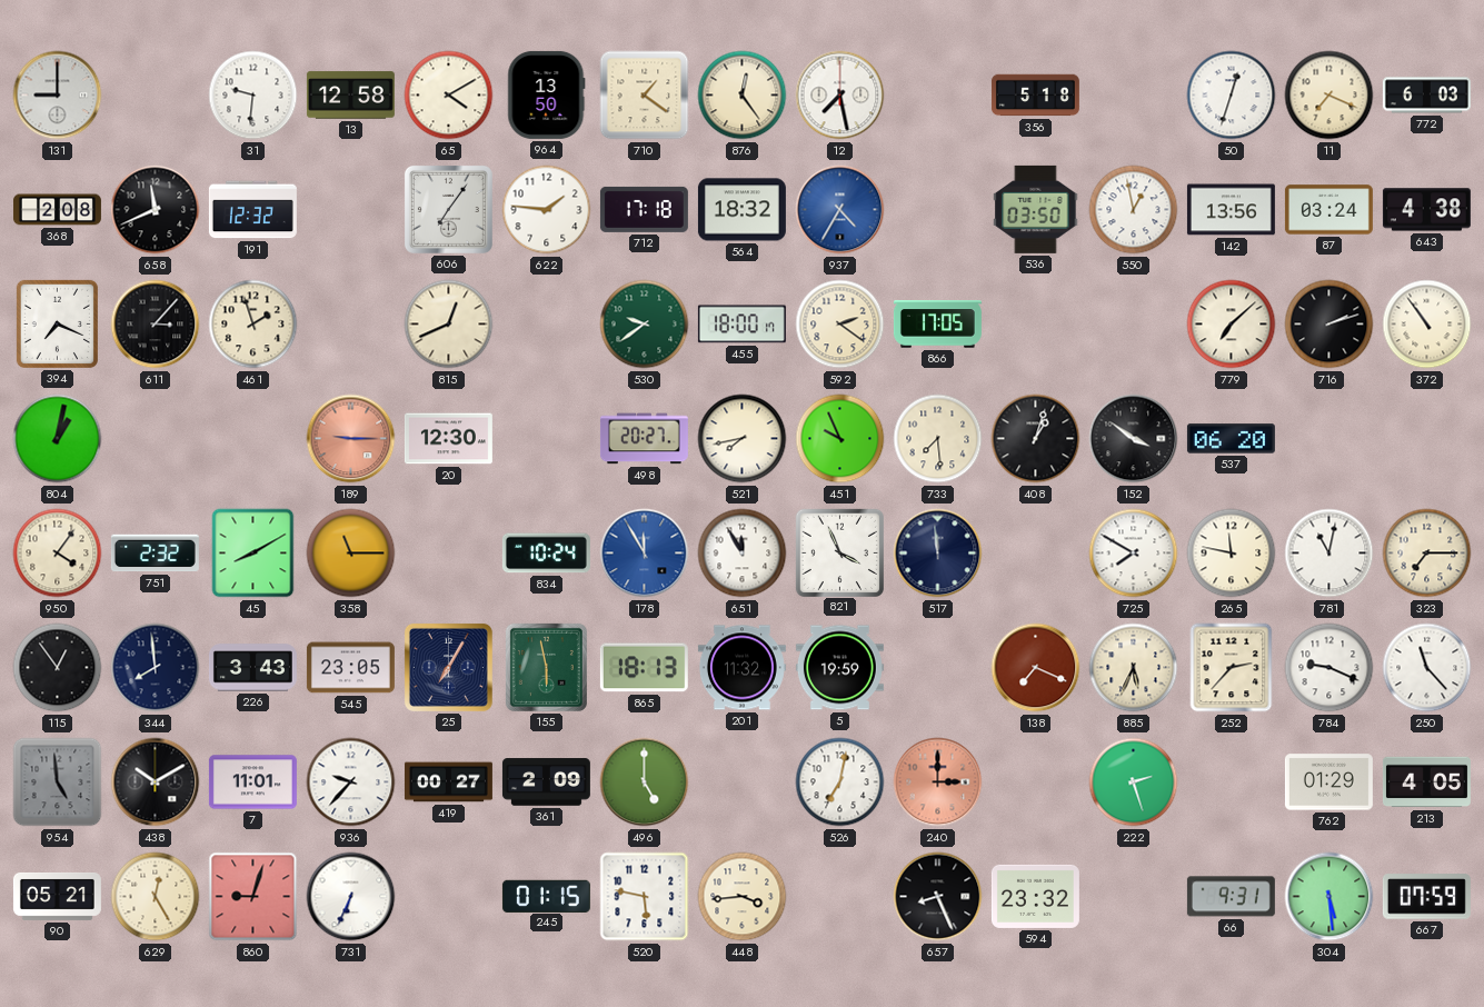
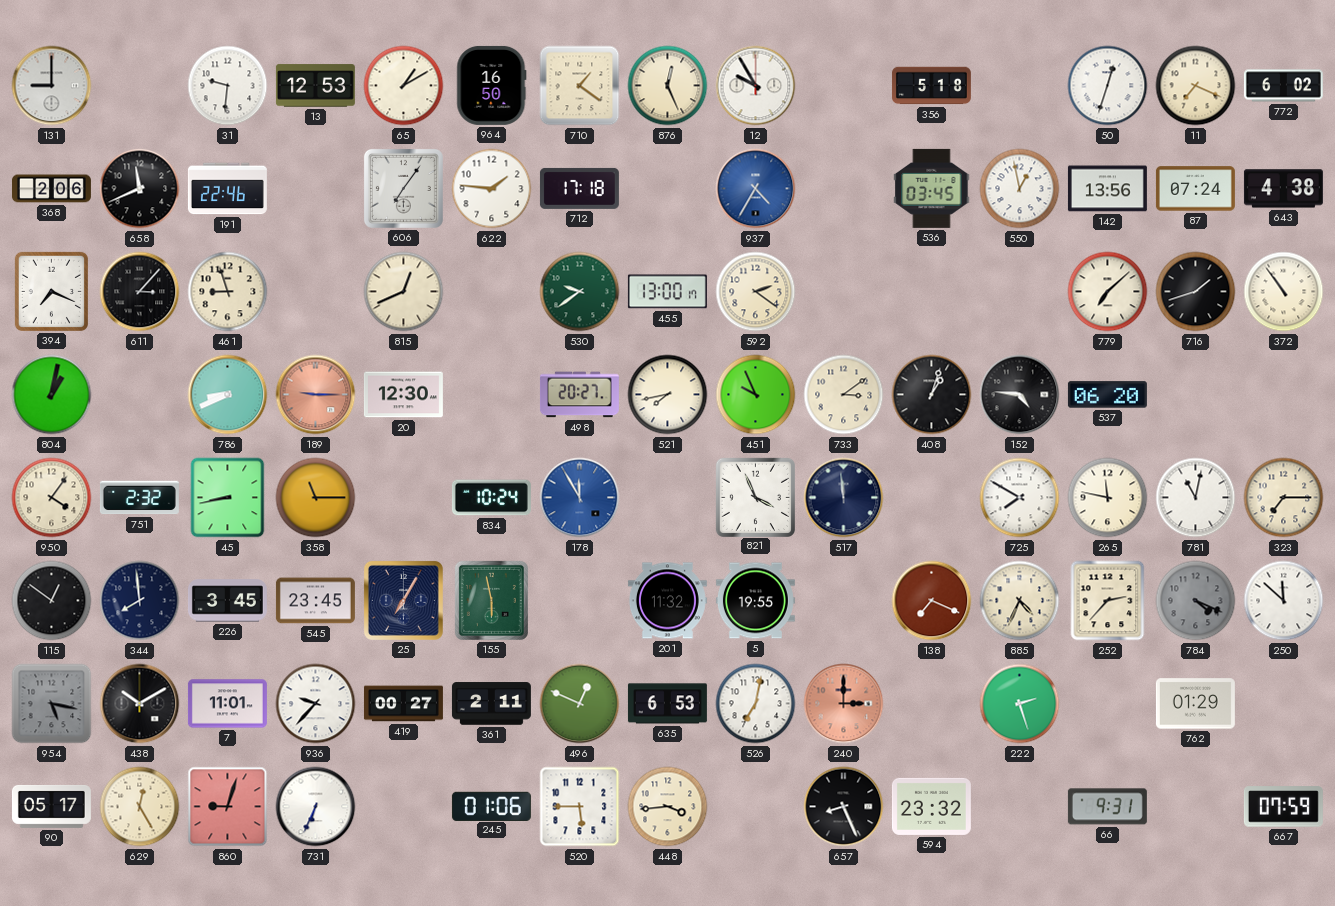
13: 12:58 -> 12:53 (315, 86)
65: 4:10 -> 1:10 (404, 86)
964: 13:50 -> 16:50 (492, 85)
876: 12:24 -> 12:26 (668, 86)
12: 7:28 -> 9:55 (756, 86)
772: 6:03 -> 6:02 (1283, 86)
368: 2:08 -> 2:06 (51, 189)
191: 12:32 -> 22:46 (227, 189)
564: 18:32 -> none (741, 210)
536: 03:50 -> 03:45 (932, 188)
87: 03:24 -> 07:24 (1195, 189)
461: 1:57 -> 8:57 (228, 292)
455: 18:00 -> 13:00 (667, 292)
866: 17:05 -> none (937, 325)
716: 2:12 -> 1:42 (1196, 292)
786: none -> 8:41 (228, 395)
733: 7:29 -> 3:09 (844, 395)
152: 3:51 -> 4:46 (1020, 395)
45: 8:10 -> 8:43 (228, 498)
651: 11:55 -> none (743, 554)
115: 12:54 -> 12:51 (52, 601)
226: 3:43 -> 3:45 (227, 601)
545: 23:05 -> 23:45 (315, 601)
865: 18:13 -> none (644, 668)
5: 19:59 -> 19:55 (755, 601)
885: 5:34 -> 4:34 (1020, 601)
784: 9:19 -> 4:19 (1196, 601)
784 dial: white -> grey (1196, 601)
250: 11:23 -> 11:52 (1284, 601)
954: 4:59 -> 5:17 (52, 704)
361: 2:09 -> 2:11 (491, 704)
496: 5:00 -> 12:49 (580, 704)
635: none -> 6:53 (667, 704)
213: 4:05 -> none (1426, 782)
90: 05:21 -> 05:17 (51, 806)
245: 01:15 -> 01:06 (491, 806)
520: 5:47 -> 5:45 (580, 807)
304: 5:29 -> none (1329, 897)
